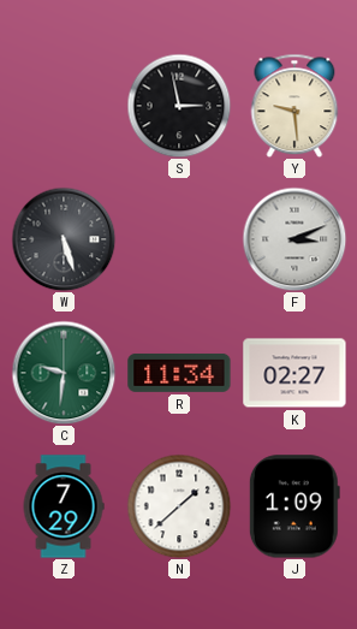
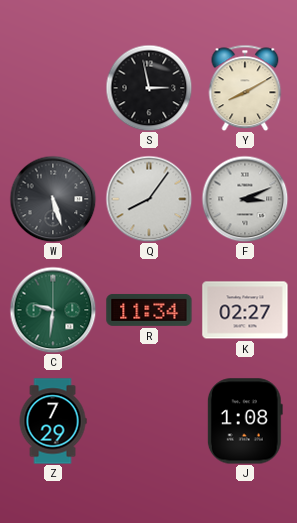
Y: 9:29 -> 8:10 (245, 88)
Q: none -> 8:06 (149, 199)
N: 1:38 -> none (179, 506)
J: 1:09 -> 1:08 (245, 421)
